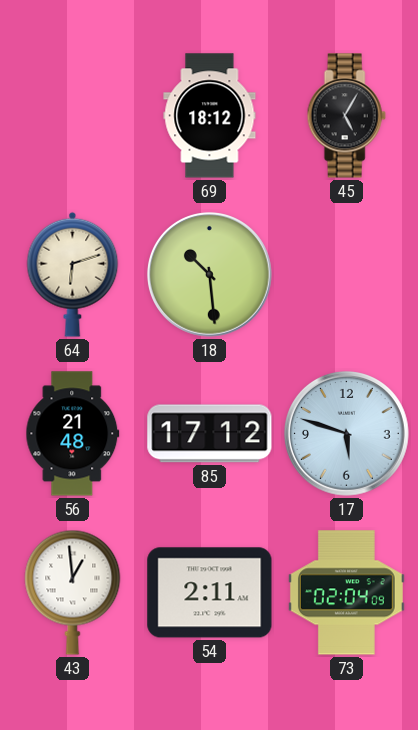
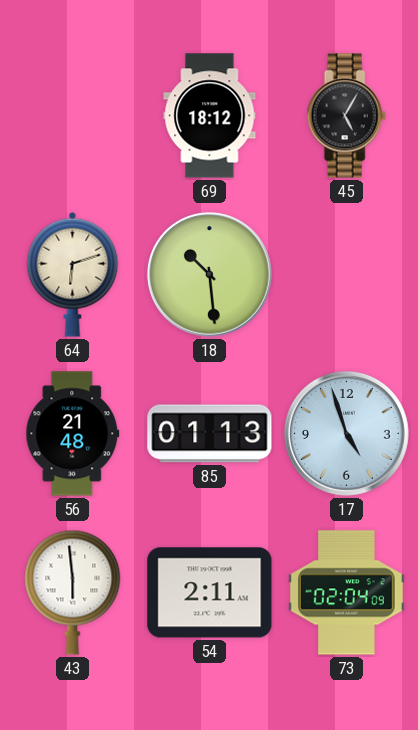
85: 17:12 -> 01:13 (210, 434)
17: 5:48 -> 4:57 (347, 434)
43: 12:59 -> 5:59 (73, 592)
